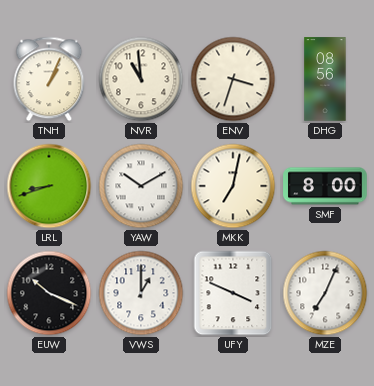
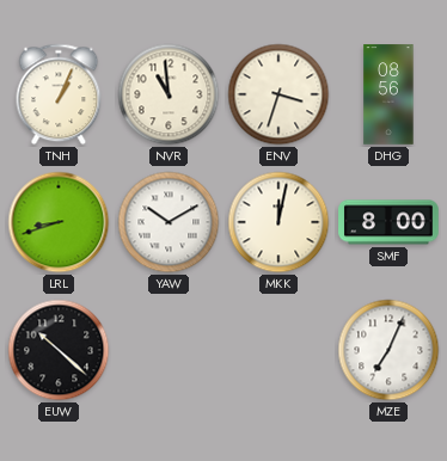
MKK: 7:02 -> 12:02 (278, 222)
EUW: 10:19 -> 10:22 (59, 350)
VWS: 1:00 -> none (141, 293)
UFY: 3:49 -> none (233, 293)
